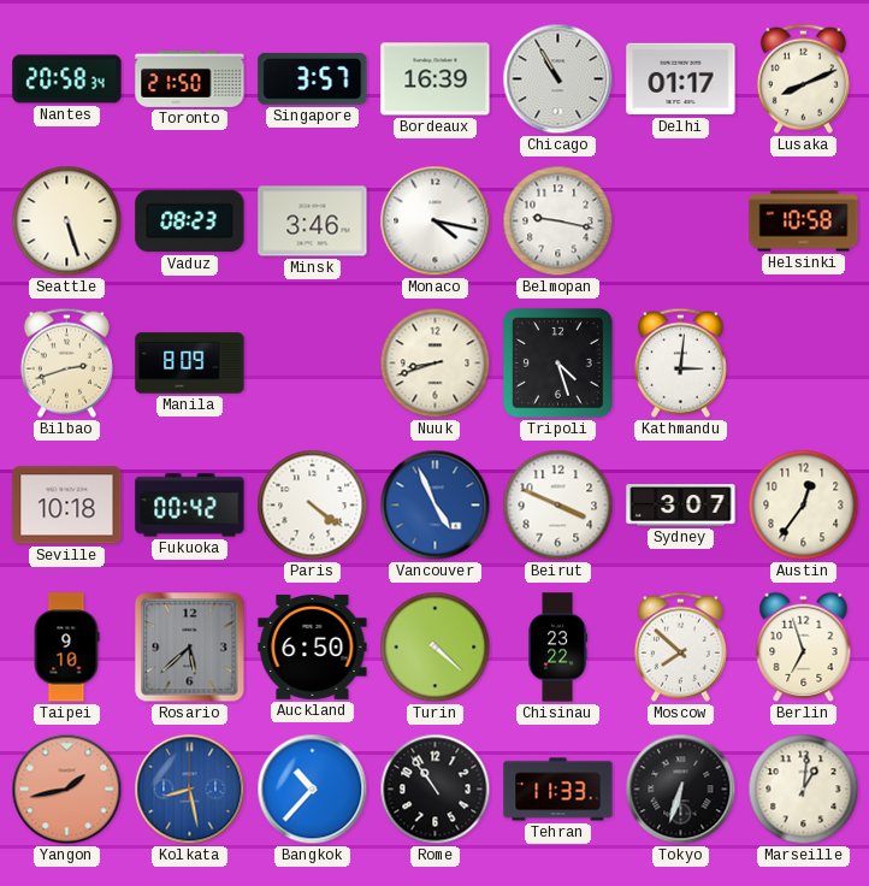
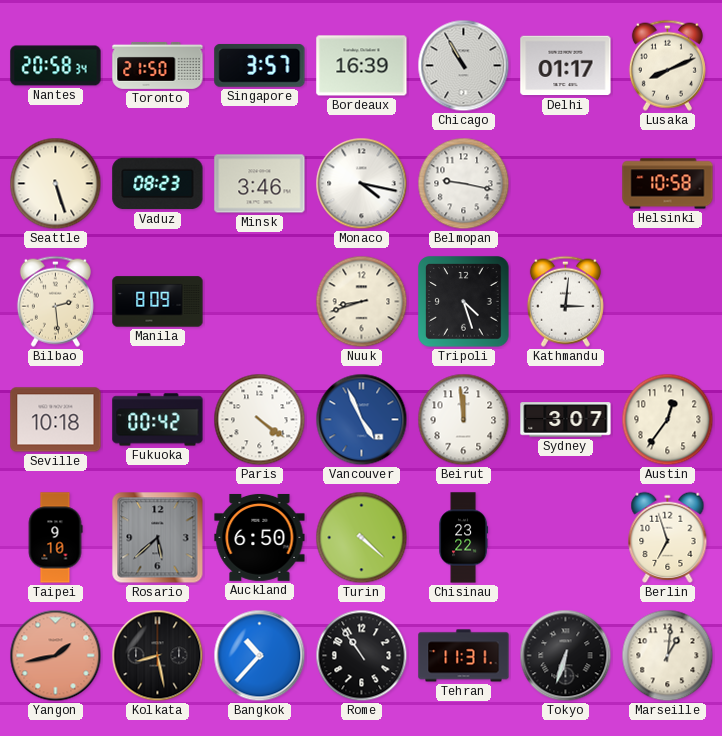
Bilbao: 2:42 -> 2:29 (55, 301)
Beirut: 3:49 -> 11:59 (464, 420)
Moscow: 7:52 -> none (680, 646)
Kolkata dial: blue -> black (158, 656)
Tehran: 11:33 -> 11:31 (464, 656)
